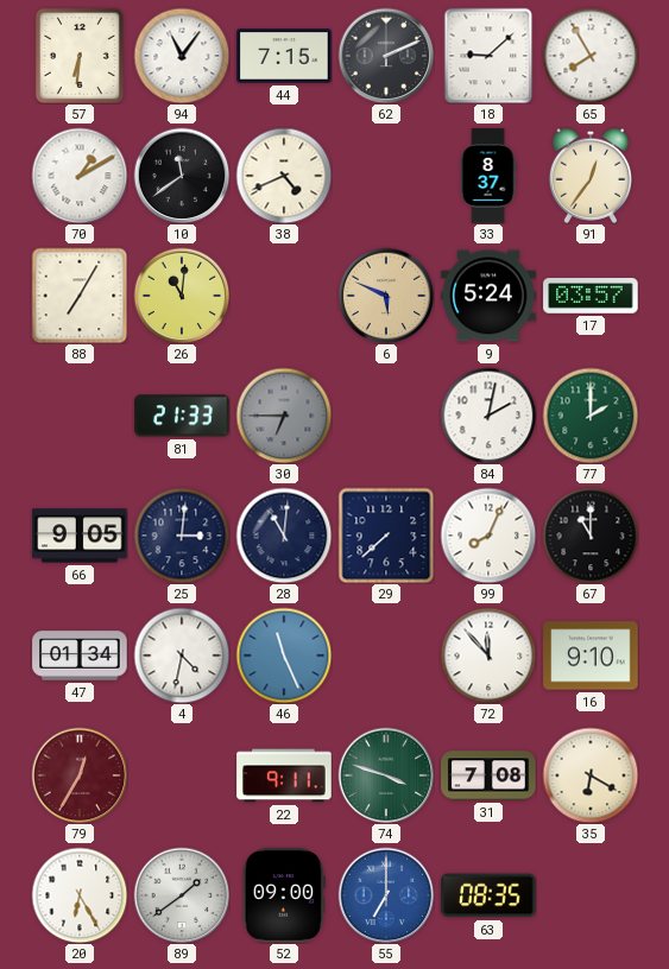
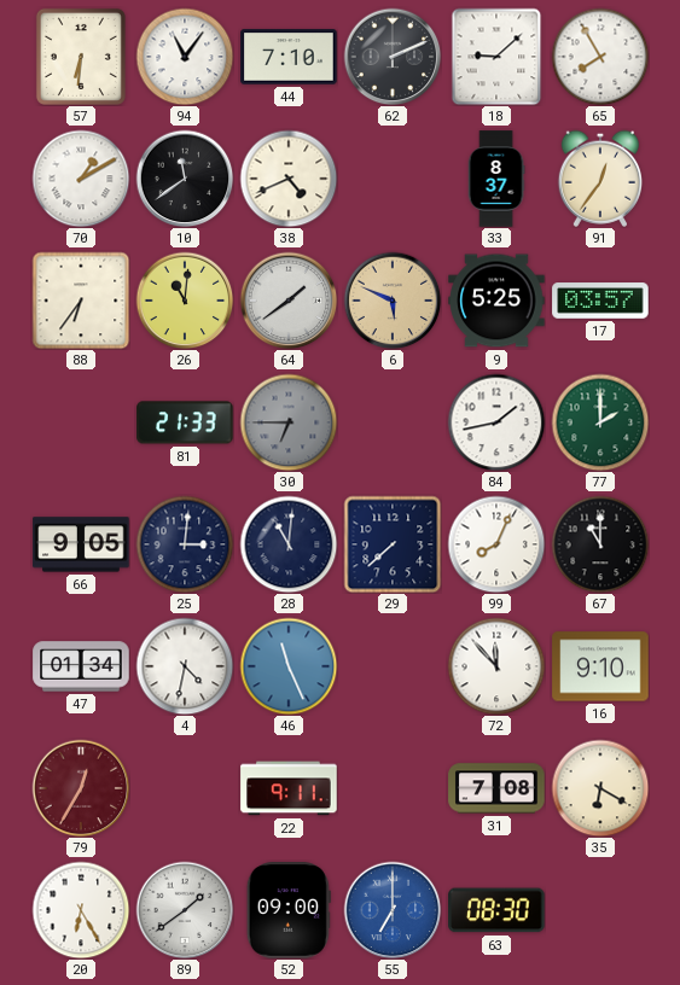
44: 7:15 -> 7:10 (289, 57)
88: 7:05 -> 6:36 (81, 301)
64: none -> 1:39 (289, 301)
9: 5:24 -> 5:25 (496, 301)
84: 2:02 -> 1:43 (496, 422)
74: 3:48 -> none (386, 775)
63: 08:35 -> 08:30 (496, 910)
